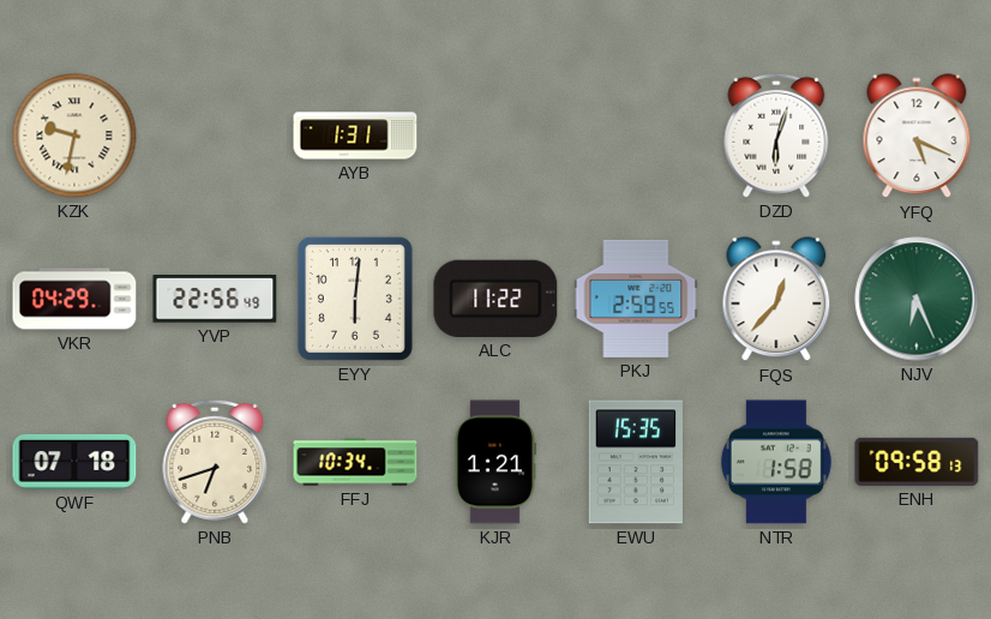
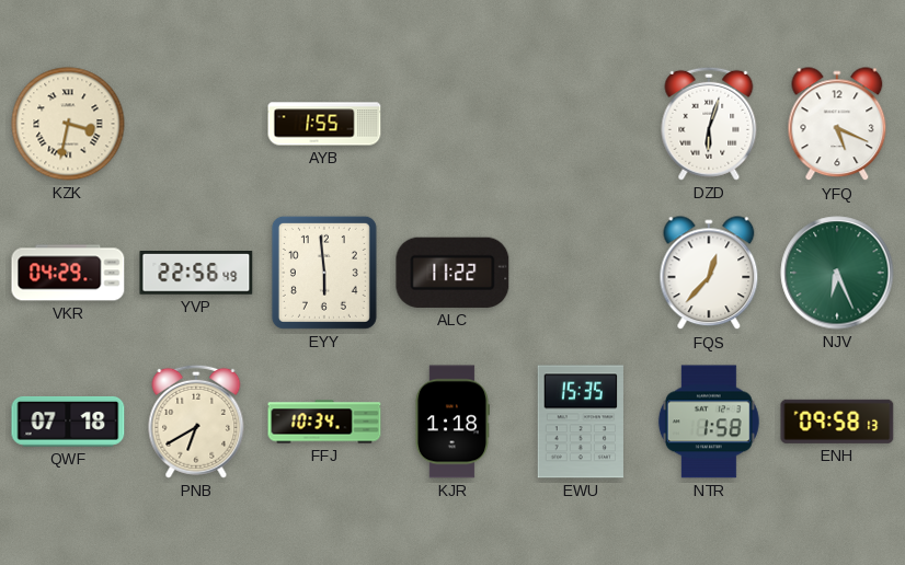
KZK: 9:32 -> 3:32 (68, 124)
AYB: 1:31 -> 1:55 (324, 124)
EYY: 6:01 -> 5:59 (324, 273)
PKJ: 2:59 -> none (636, 299)
PNB: 6:42 -> 6:40 (196, 422)
KJR: 1:21 -> 1:18 (451, 422)
